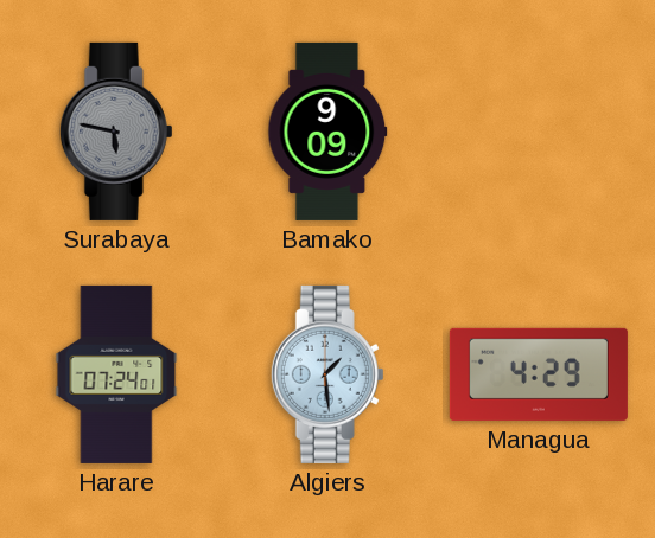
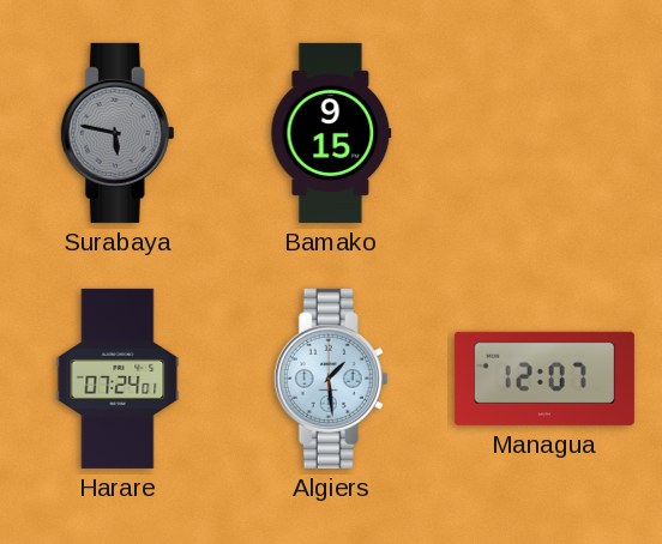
Bamako: 9:09 -> 9:15 (331, 133)
Managua: 4:29 -> 12:07 (544, 379)
